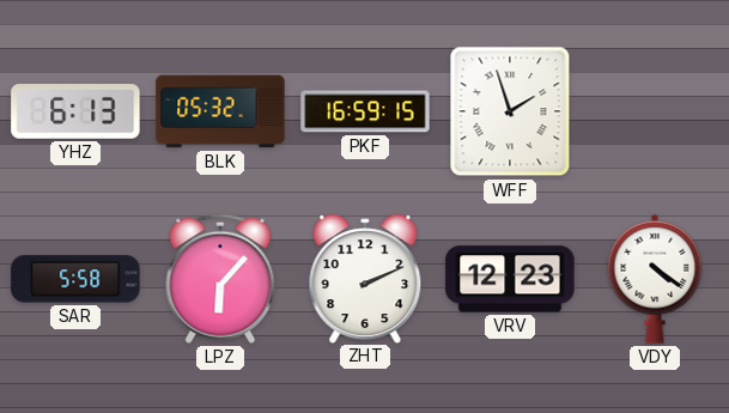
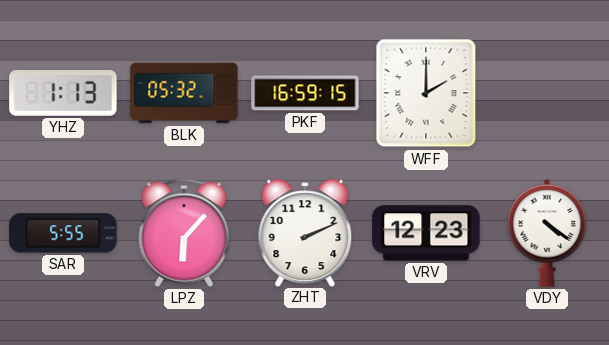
YHZ: 6:13 -> 1:13 (63, 93)
WFF: 1:57 -> 2:00 (426, 93)
SAR: 5:58 -> 5:55 (63, 233)
